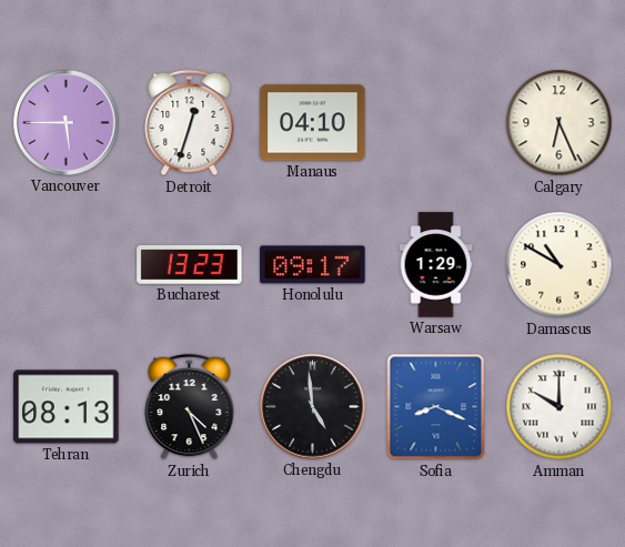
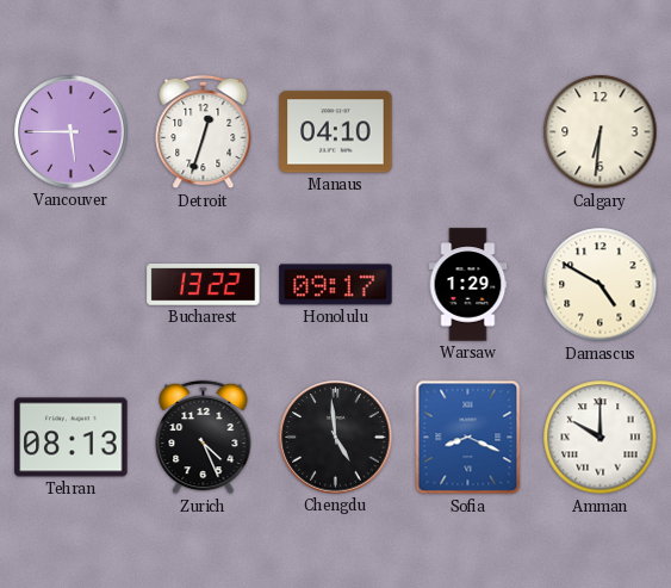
Calgary: 6:26 -> 6:31 (601, 132)
Bucharest: 13:23 -> 13:22 (204, 285)
Damascus: 10:50 -> 4:50 (601, 285)
